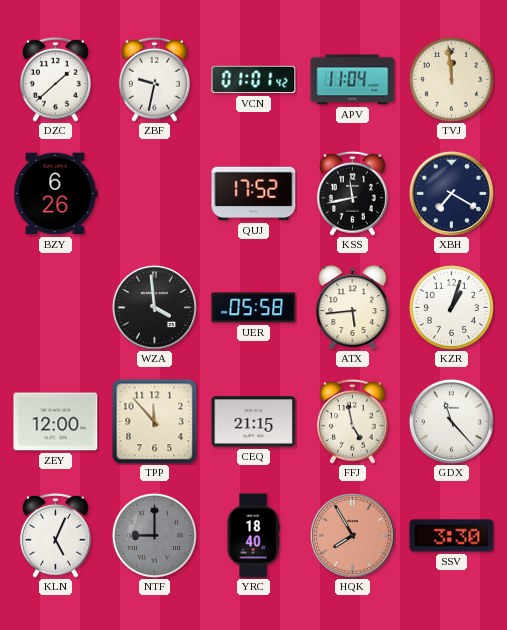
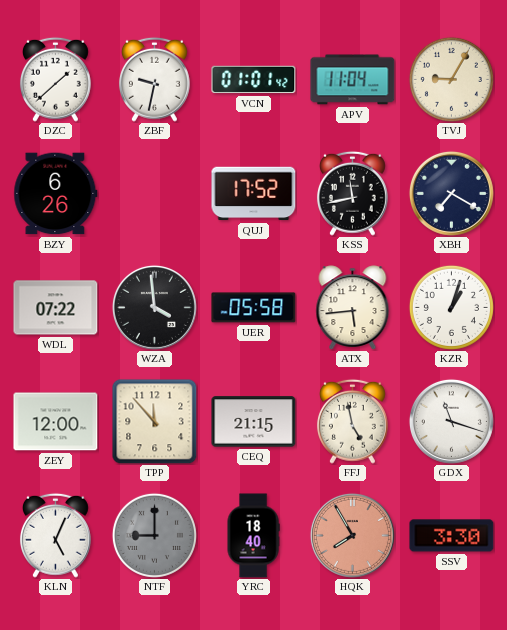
TVJ: 11:59 -> 9:05 (451, 79)
WDL: none -> 07:22 (56, 308)
GDX: 11:23 -> 11:18 (451, 421)
